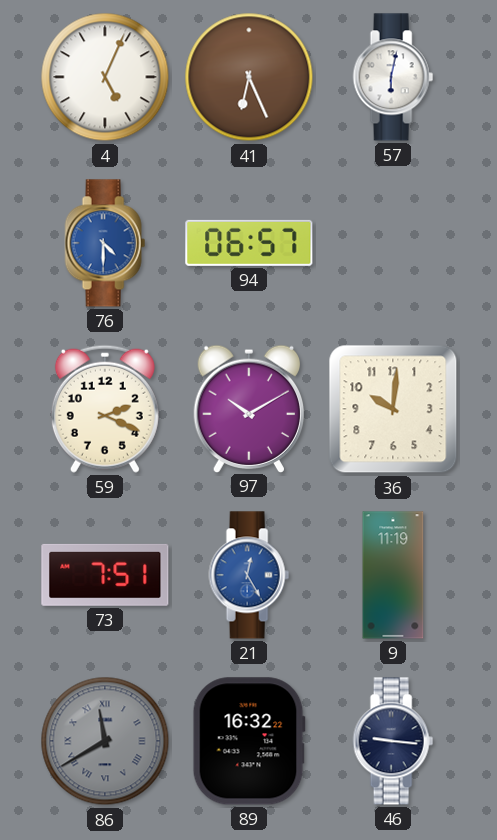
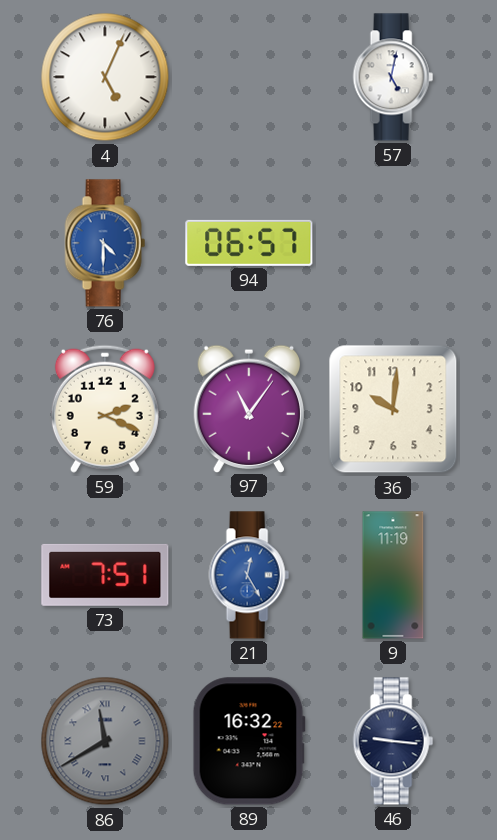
41: 6:26 -> none (249, 77)
57: 6:02 -> 5:02 (393, 77)
97: 10:10 -> 11:06 (248, 408)
